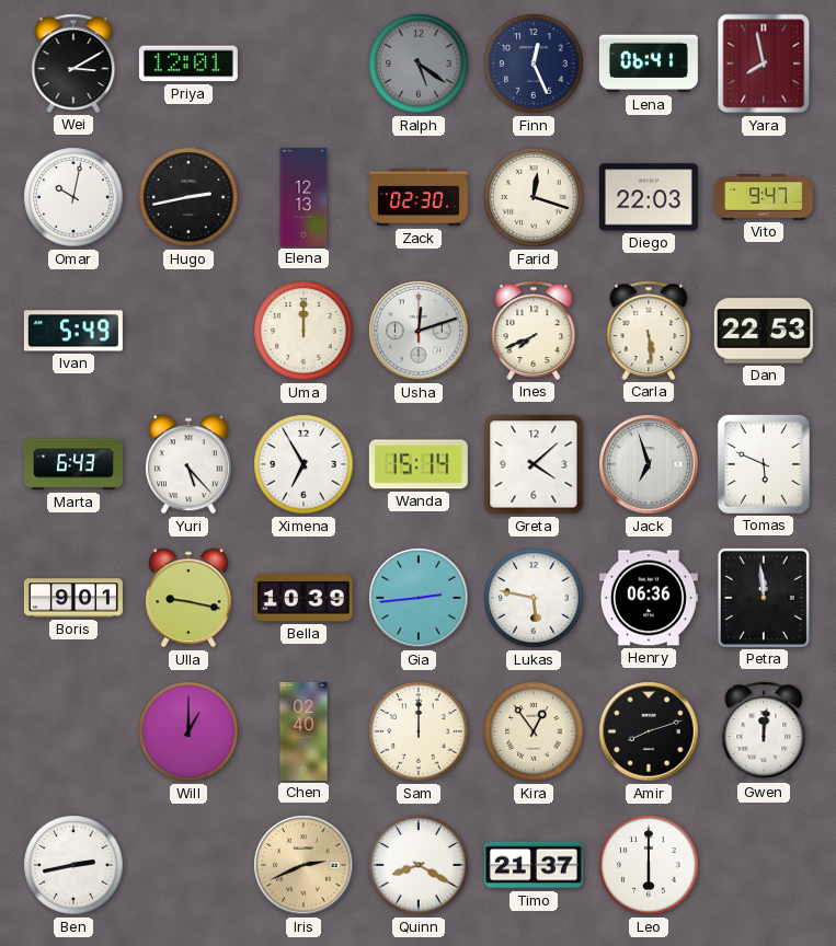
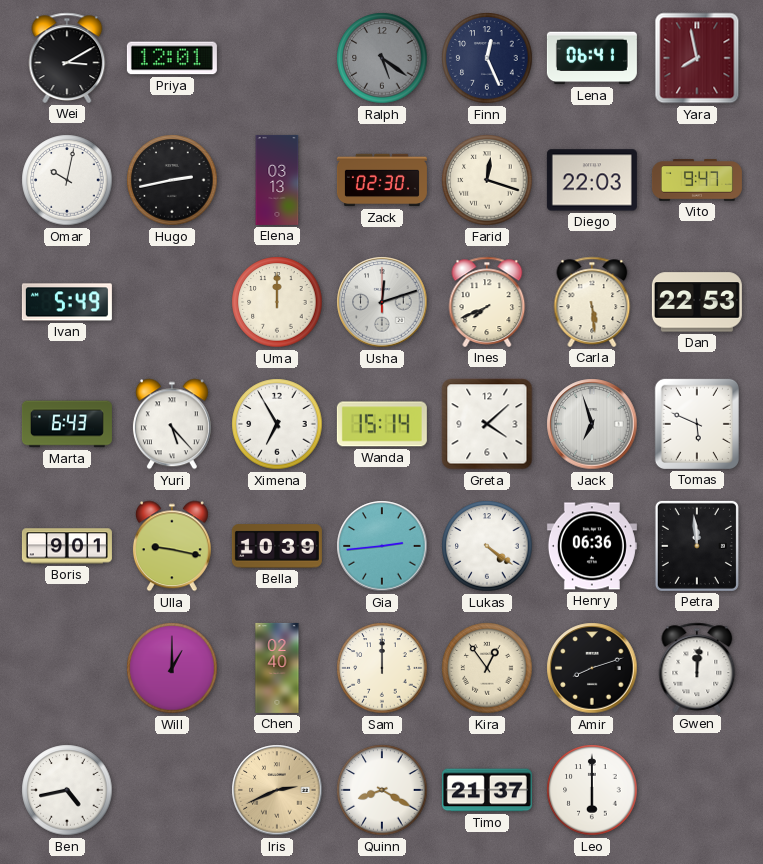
Elena: 12:13 -> 03:13 (277, 180)
Lukas: 5:47 -> 4:21 (487, 546)
Ben: 2:43 -> 4:43 (67, 790)
